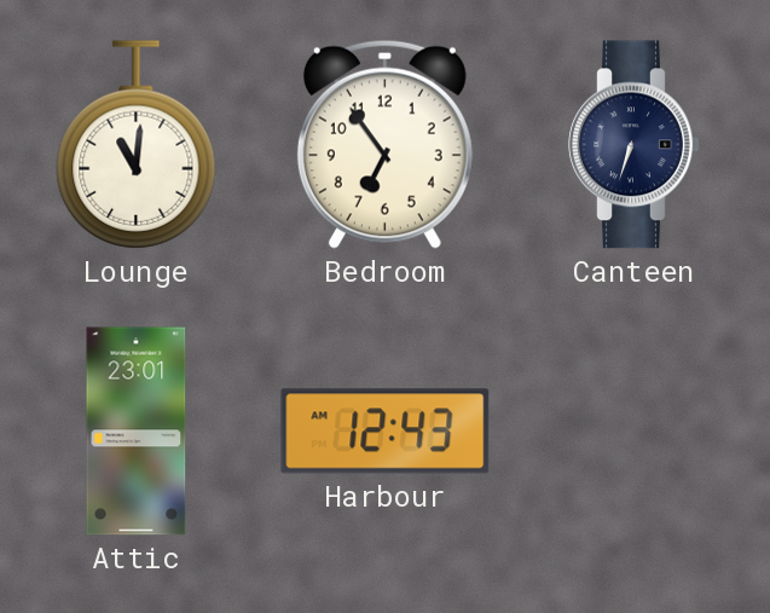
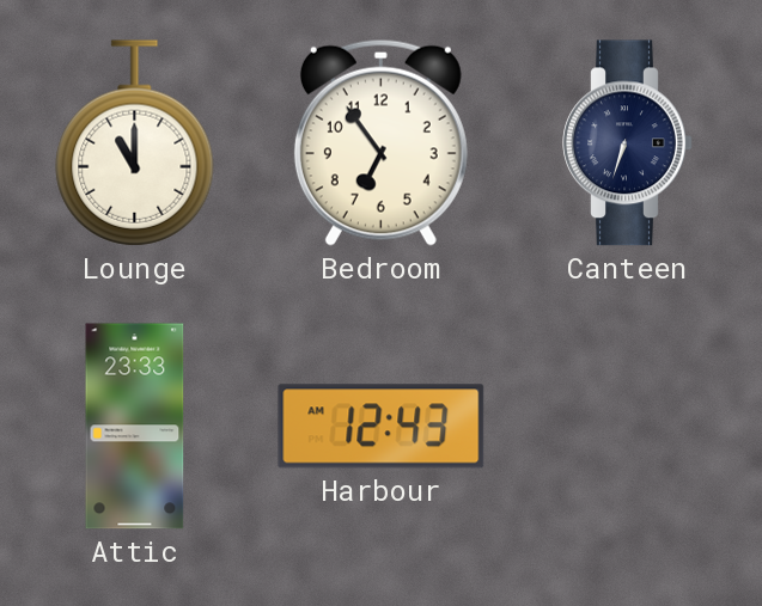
Lounge: 11:01 -> 11:00 (135, 143)
Attic: 23:01 -> 23:33 (135, 427)
